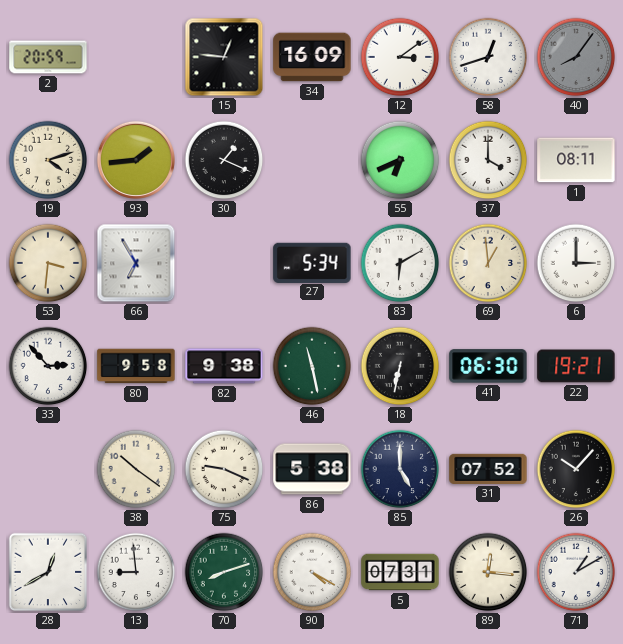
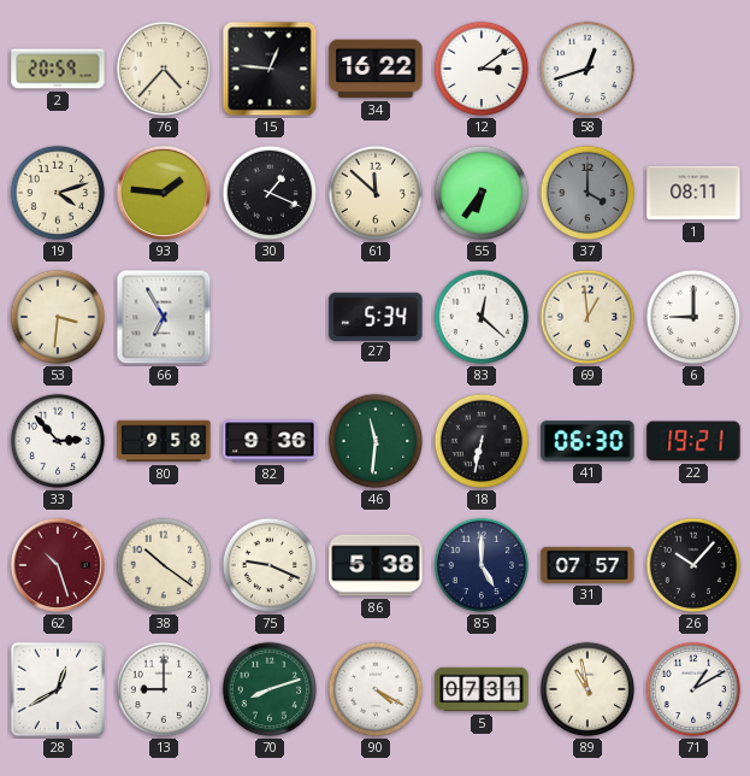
76: none -> 4:37 (164, 69)
34: 16:09 -> 16:22 (376, 69)
40: 8:06 -> none (576, 57)
93: 1:44 -> 1:46 (164, 193)
61: none -> 11:52 (376, 193)
55: 6:41 -> 6:36 (482, 193)
37 dial: white -> grey (587, 193)
83: 6:10 -> 12:22 (482, 317)
6: 3:00 -> 9:00 (693, 317)
82: 9:38 -> 9:36 (270, 441)
46: 11:28 -> 11:31 (376, 441)
62: none -> 10:27 (58, 565)
31: 07:52 -> 07:57 (587, 565)
13: 8:59 -> 9:00 (164, 689)
89: 12:16 -> 10:58 (587, 689)
